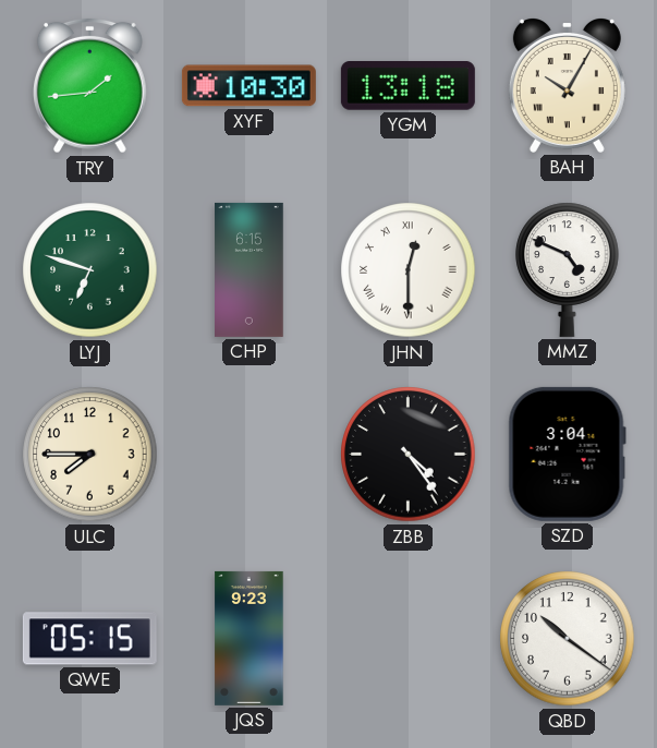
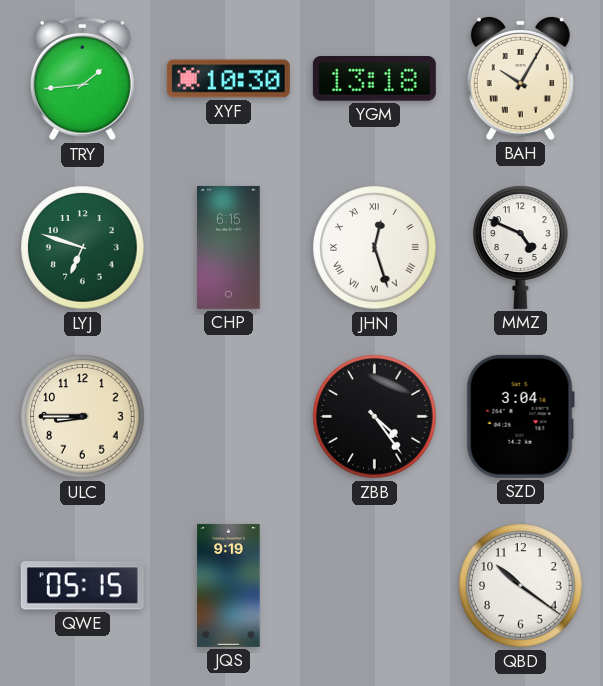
JHN: 12:30 -> 12:27 (375, 248)
ULC: 7:45 -> 8:45 (83, 417)
JQS: 9:23 -> 9:19 (229, 585)
